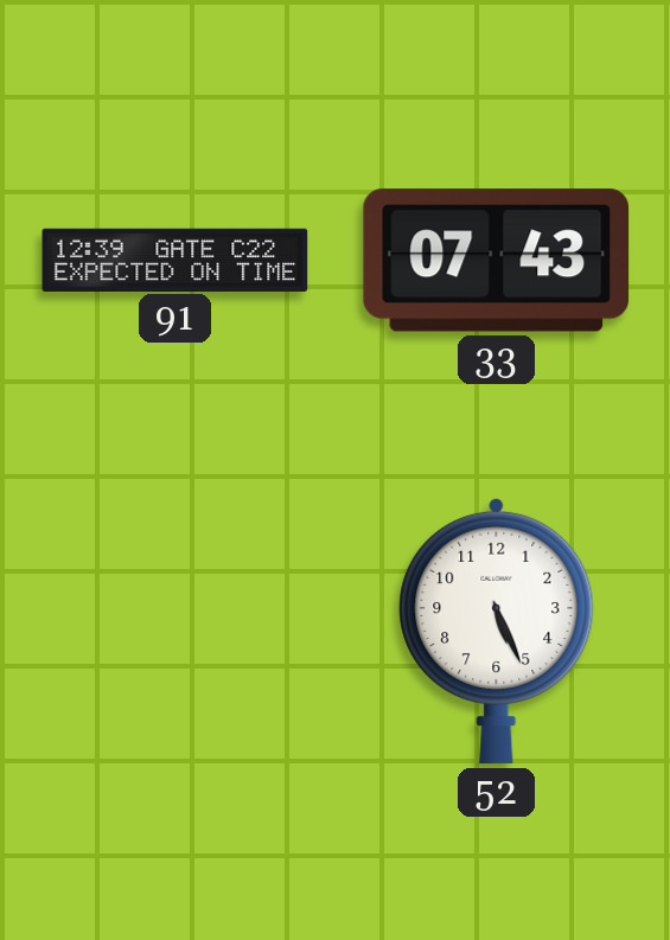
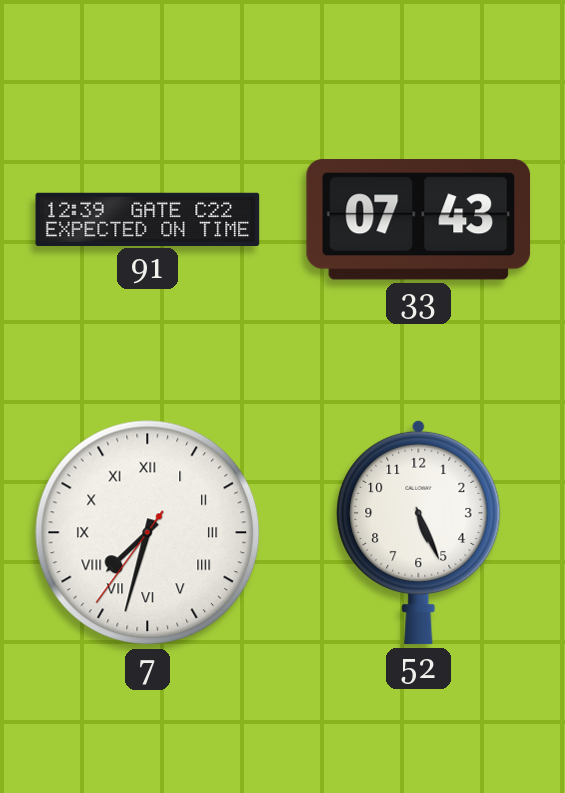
7: none -> 7:32 (148, 533)
